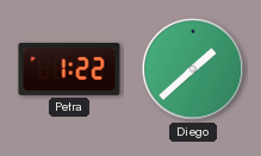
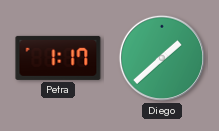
Petra: 1:22 -> 1:17 (58, 58)
